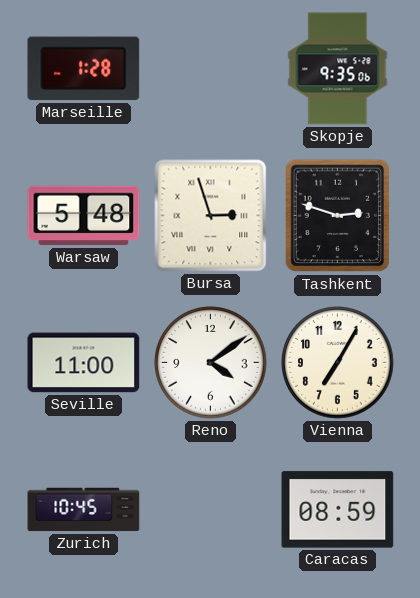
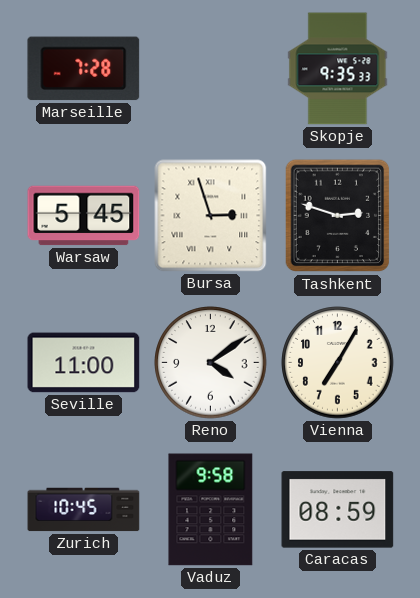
Marseille: 1:28 -> 7:28 (84, 69)
Skopje: 9:35:06 -> 9:35:33 (338, 69)
Warsaw: 5:48 -> 5:45 (84, 216)
Vaduz: none -> 9:58 (211, 510)
